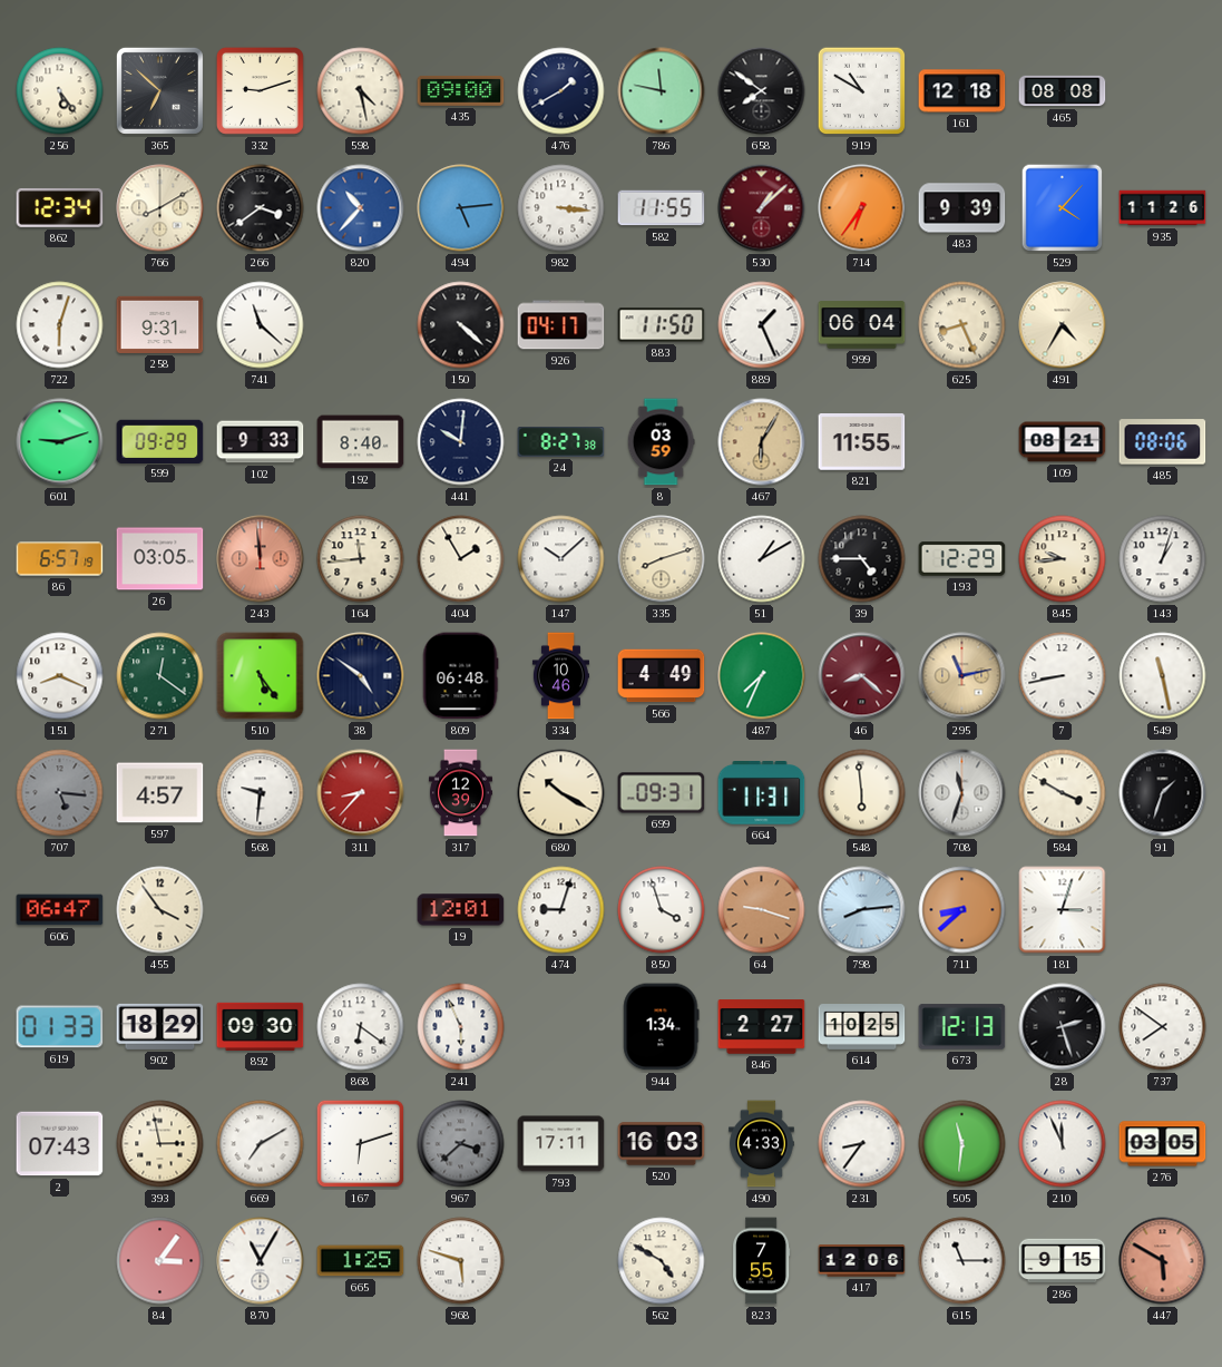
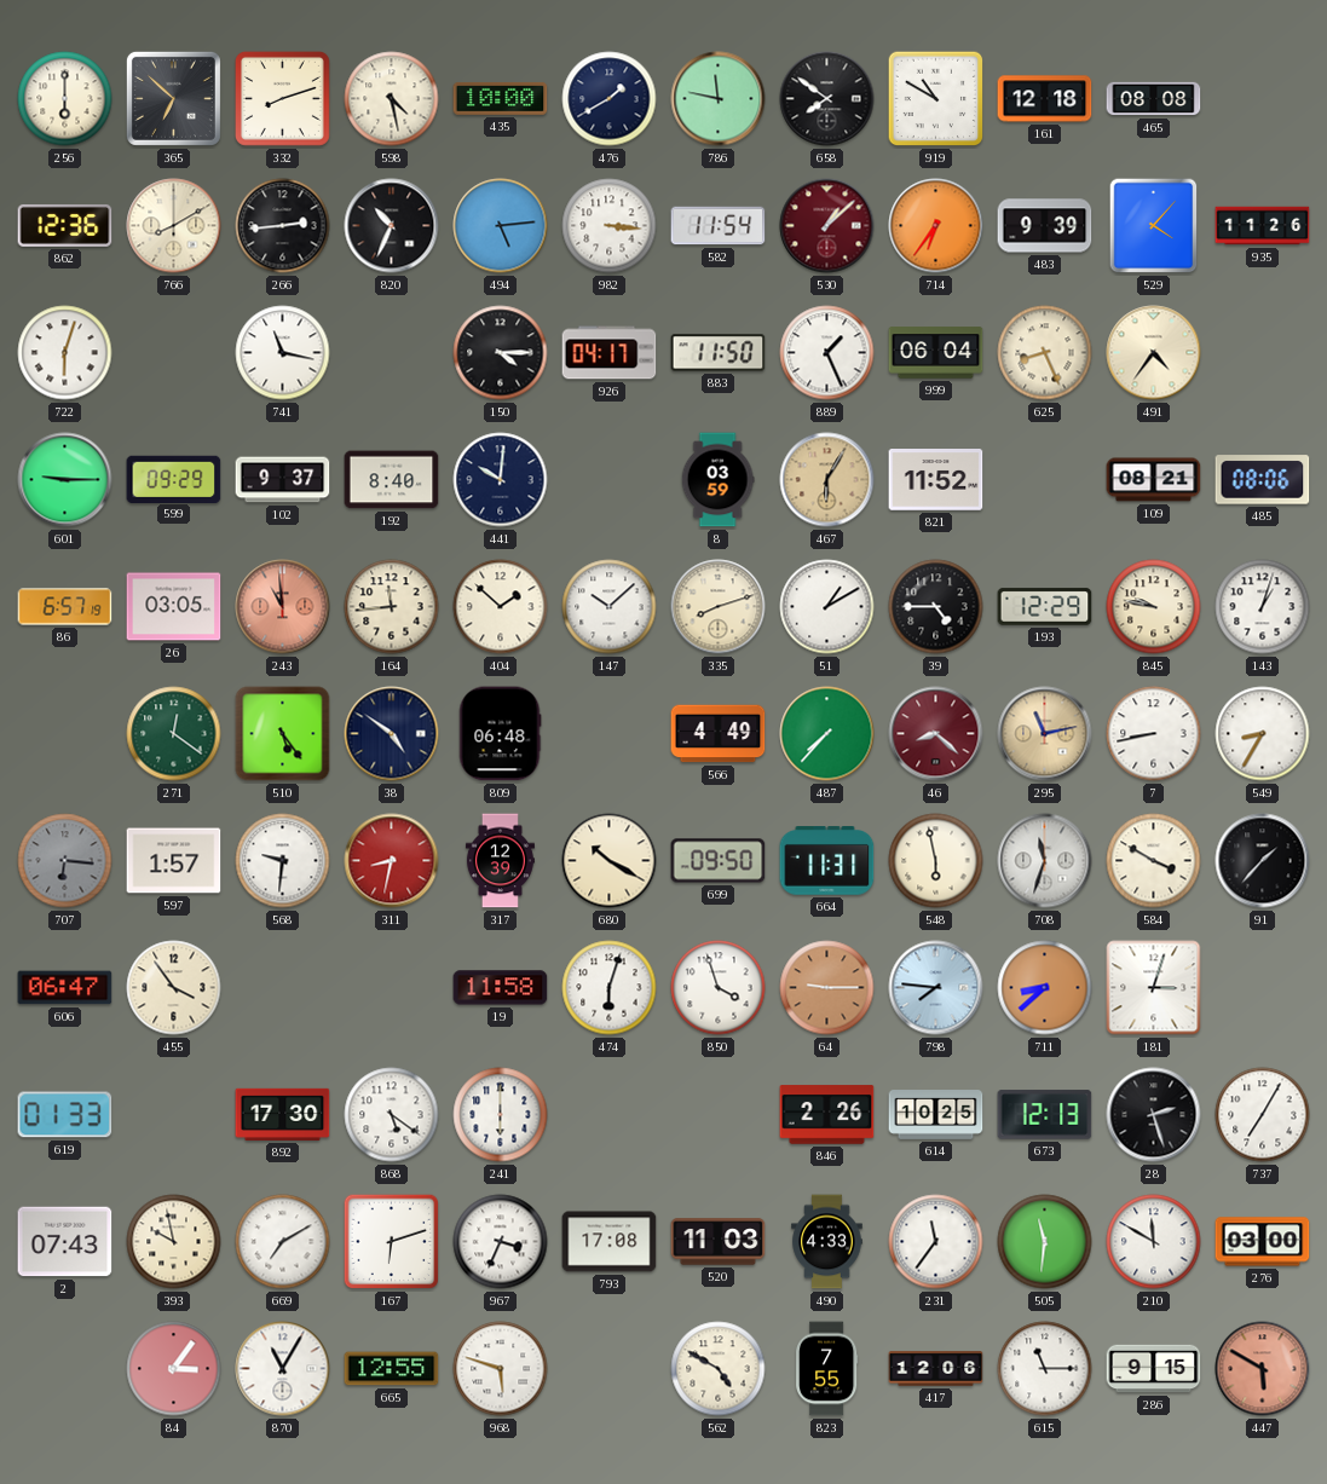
256: 5:24 -> 6:00 (65, 99)
332: 9:12 -> 8:12 (282, 98)
435: 09:00 -> 10:00 (501, 98)
862: 12:34 -> 12:36 (65, 225)
266: 3:39 -> 2:44 (283, 226)
820: 10:37 -> 10:34 (392, 226)
820 dial: blue -> black (392, 226)
582: 11:55 -> 11:54 (719, 226)
258: 9:31 -> none (160, 324)
741: 11:22 -> 11:17 (283, 353)
150: 4:22 -> 4:15 (501, 353)
491: 4:35 -> 4:36 (1154, 353)
601: 9:12 -> 9:15 (65, 480)
102: 9:33 -> 9:37 (283, 480)
24: 8:27 -> none (561, 442)
821: 11:55 -> 11:52 (936, 480)
243: 11:59 -> 10:59 (283, 607)
404: 1:55 -> 1:52 (501, 607)
845: 9:44 -> 9:47 (1154, 607)
151: 8:19 -> none (60, 676)
334: 10:46 -> none (560, 676)
487: 7:34 -> 7:37 (827, 734)
549: 11:28 -> 8:35 (1263, 734)
707: 5:16 -> 6:16 (65, 861)
597: 4:57 -> 1:57 (174, 861)
311: 8:37 -> 8:32 (392, 861)
699: 09:31 -> 09:50 (719, 861)
548: 5:59 -> 5:58 (936, 861)
91: 1:33 -> 1:37 (1263, 861)
19: 12:01 -> 11:58 (501, 988)
474: 9:03 -> 6:03 (610, 988)
64: 9:18 -> 9:15 (827, 988)
798: 8:14 -> 7:46 (936, 988)
902: 18:29 -> none (160, 1026)
892: 09:30 -> 17:30 (283, 1114)
868: 6:21 -> 5:21 (392, 1115)
241: 5:56 -> 6:00 (501, 1115)
944: 1:34 -> none (662, 1027)
846: 2:27 -> 2:26 (827, 1115)
737: 7:51 -> 7:05 (1263, 1115)
393: 2:58 -> 9:58 (174, 1242)
967: 3:38 -> 3:34 (501, 1242)
967 dial: grey -> white (501, 1242)
793: 17:11 -> 17:08 (610, 1242)
520: 16:03 -> 11:03 (719, 1242)
231: 8:36 -> 11:36 (936, 1242)
210: 11:56 -> 11:50 (1154, 1242)
276: 03:05 -> 03:00 (1263, 1242)
665: 1:25 -> 12:55 (392, 1369)
